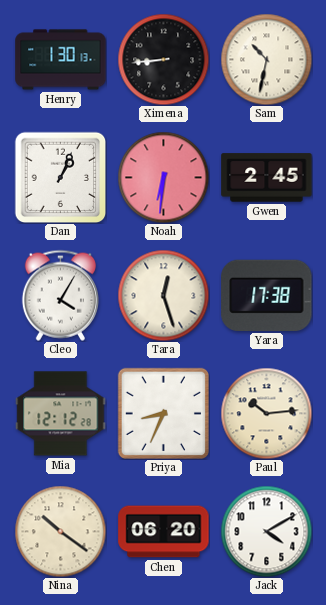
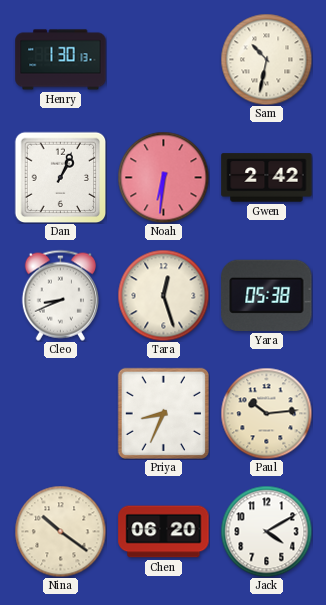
Ximena: 8:44 -> none (163, 59)
Gwen: 2:45 -> 2:42 (267, 178)
Cleo: 4:05 -> 8:41 (60, 295)
Yara: 17:38 -> 05:38 (267, 295)
Mia: 12:12 -> none (61, 414)
